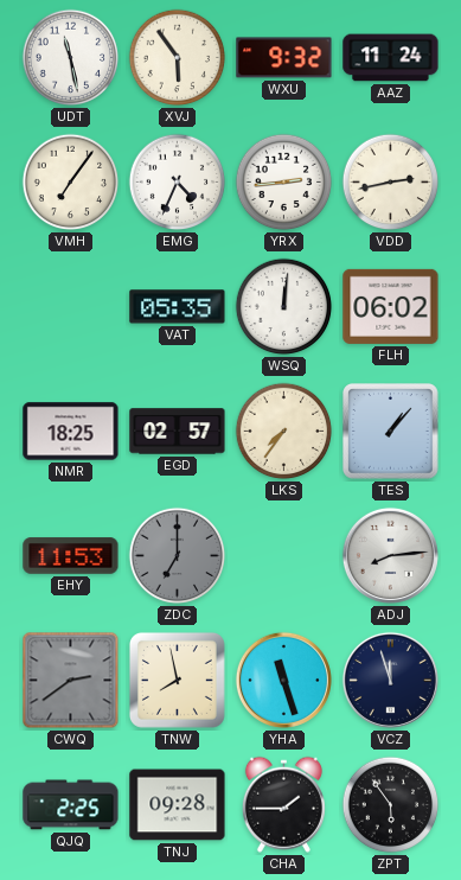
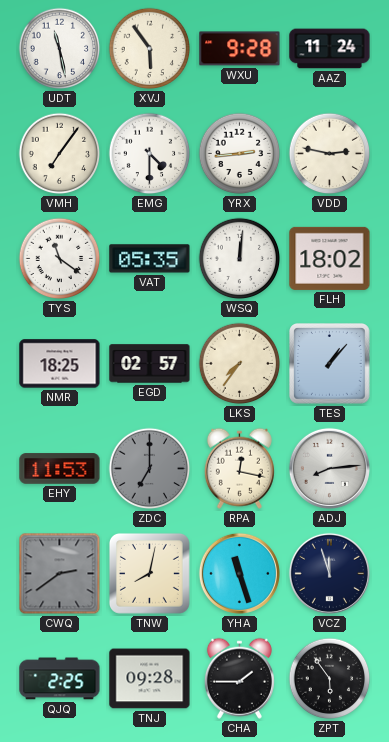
WXU: 9:32 -> 9:28 (240, 49)
EMG: 4:34 -> 4:30 (150, 154)
VDD: 2:43 -> 2:47 (330, 154)
TYS: none -> 11:21 (60, 259)
FLH: 06:02 -> 18:02 (330, 258)
RPA: none -> 12:17 (239, 468)
TNW: 7:58 -> 8:02 (149, 573)
